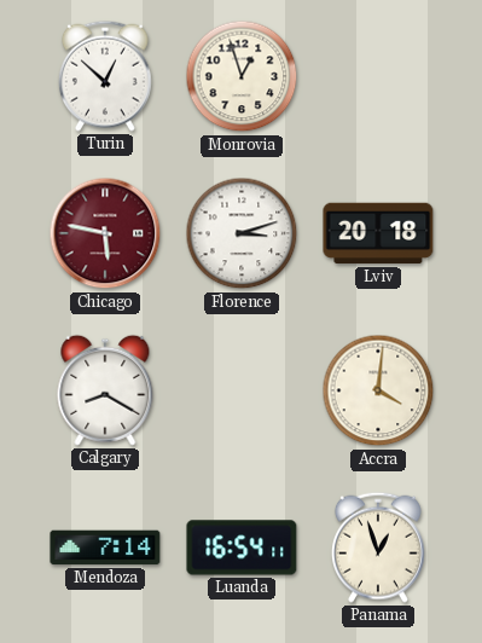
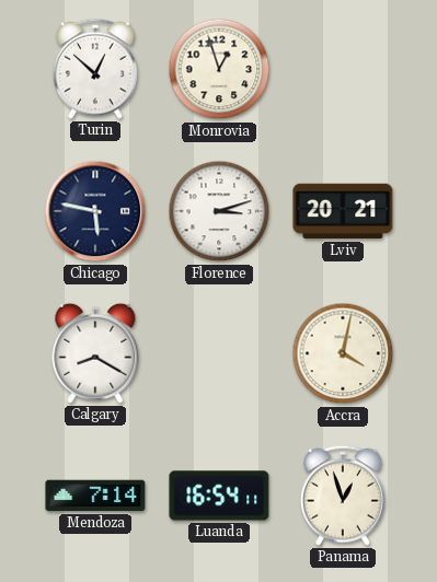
Chicago dial: burgundy -> navy (95, 211)
Lviv: 20:18 -> 20:21 (343, 211)
Accra: 4:01 -> 4:02 (343, 353)
